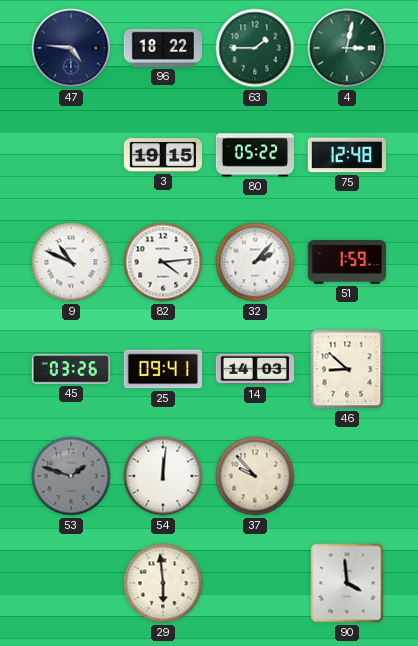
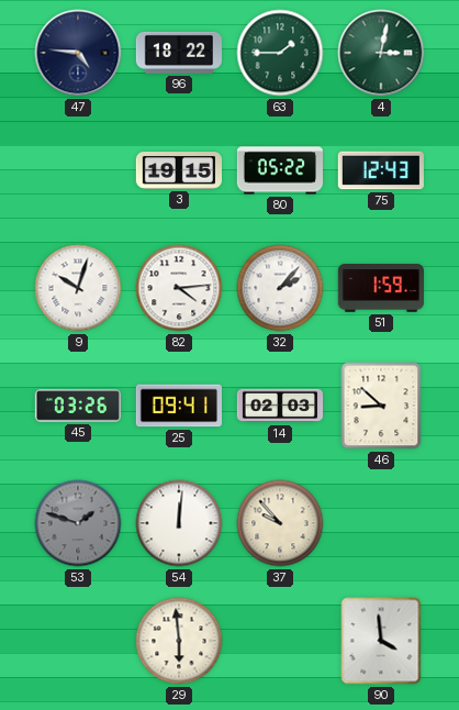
75: 12:48 -> 12:43 (381, 170)
9: 10:49 -> 10:03 (78, 288)
14: 14:03 -> 02:03 (279, 406)
